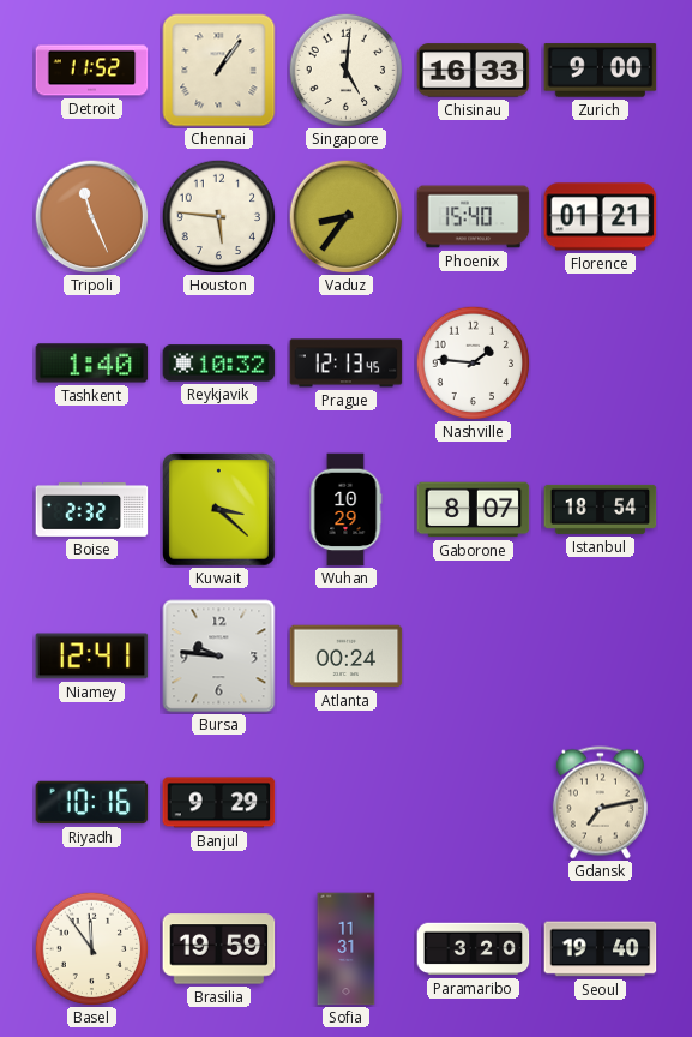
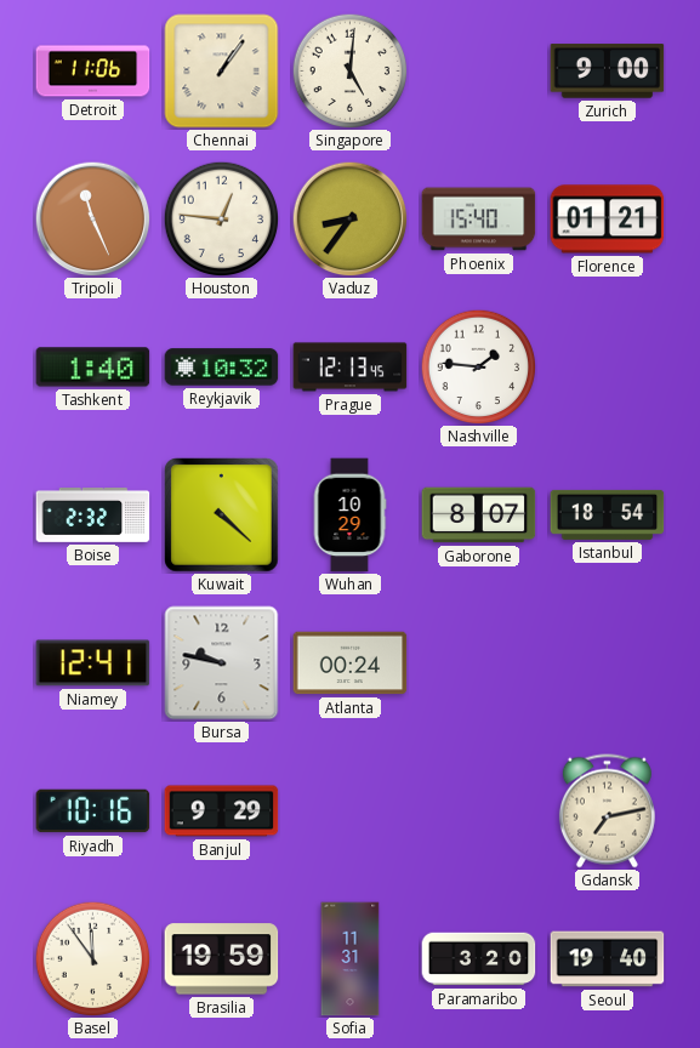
Detroit: 11:52 -> 11:06 (93, 72)
Chisinau: 16:33 -> none (474, 71)
Houston: 5:46 -> 12:46 (221, 218)
Kuwait: 3:22 -> 4:22 (222, 516)
Bursa: 9:46 -> 9:47 (222, 663)
